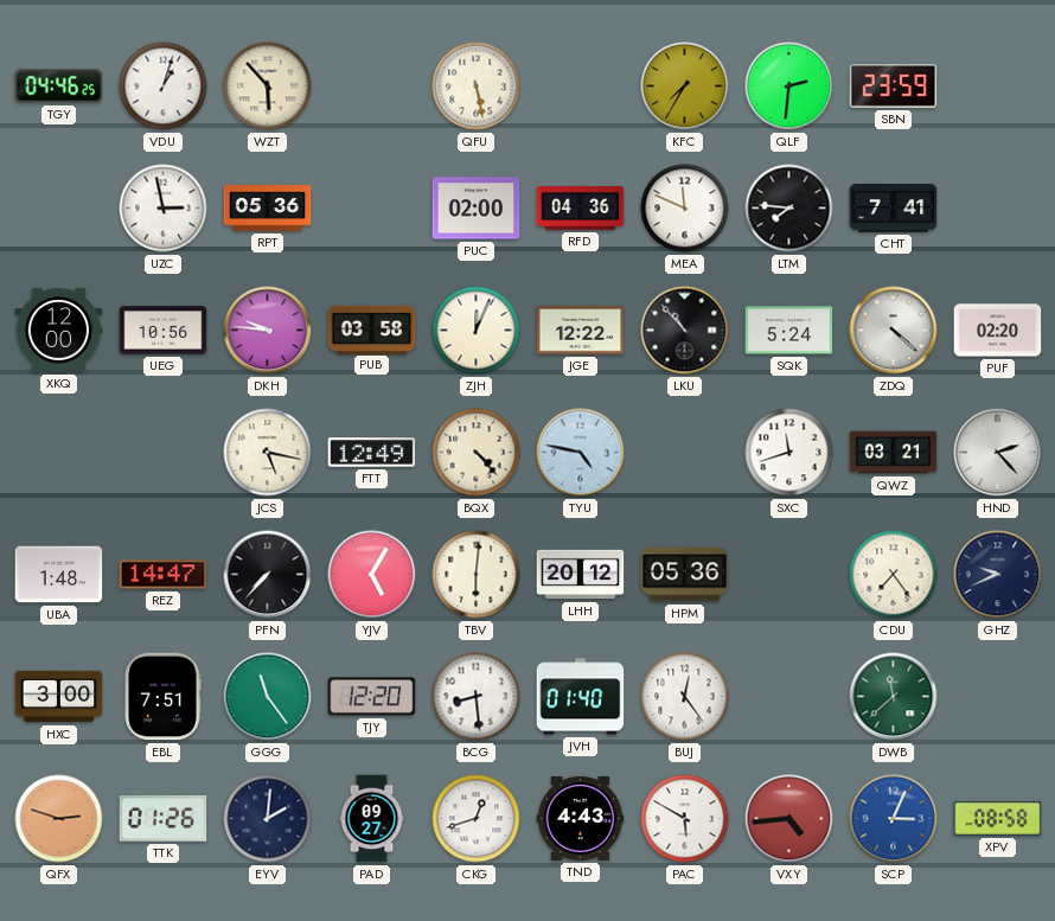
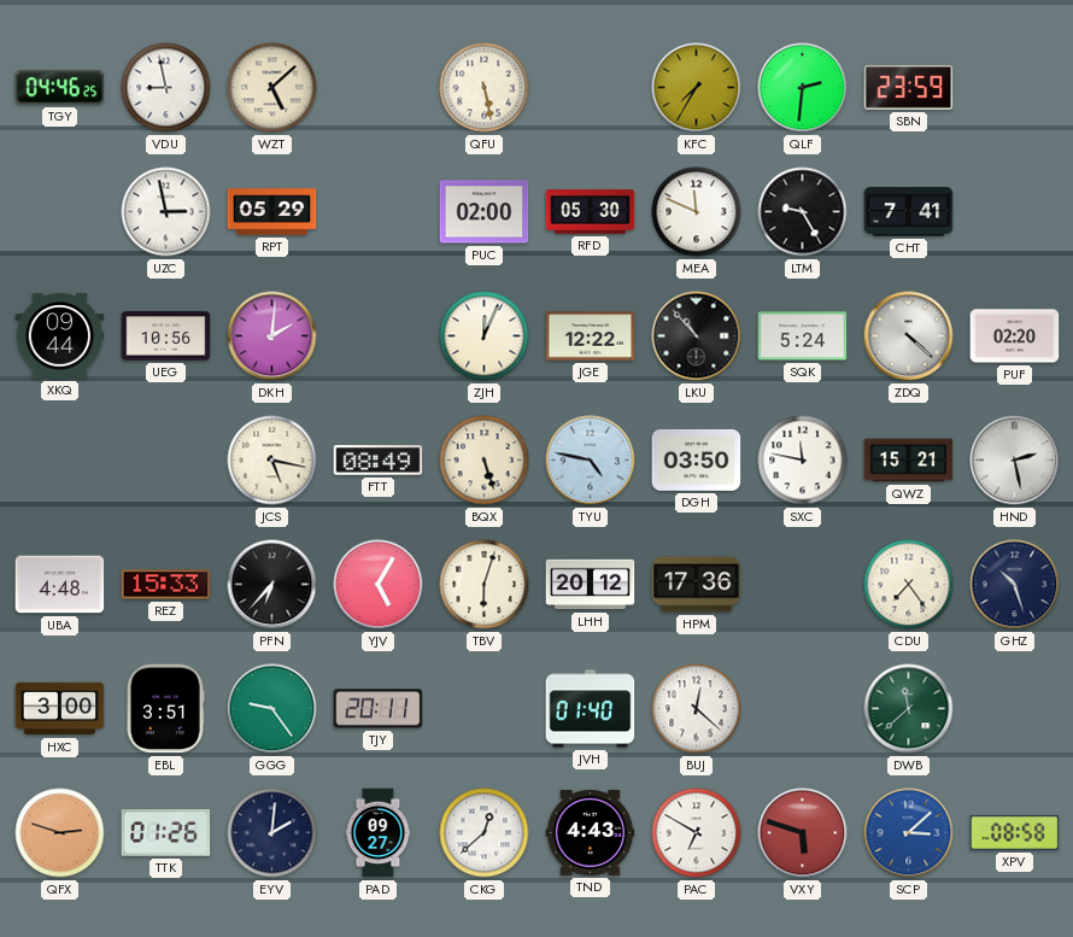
VDU: 1:03 -> 8:58 (166, 88)
WZT: 5:53 -> 5:08 (272, 88)
RPT: 05:36 -> 05:29 (272, 212)
RFD: 04:36 -> 05:30 (591, 212)
LTM: 7:46 -> 9:25 (803, 212)
XKQ: 12:00 -> 09:44 (60, 336)
DKH: 9:46 -> 2:01 (272, 336)
PUB: 03:58 -> none (372, 330)
FTT: 12:49 -> 08:49 (379, 461)
BQX: 4:23 -> 5:27 (485, 461)
DGH: none -> 03:50 (697, 459)
SXC: 11:42 -> 11:47 (803, 461)
QWZ: 03:21 -> 15:21 (909, 461)
HND: 2:23 -> 2:28 (1015, 461)
UBA: 1:48 -> 4:48 (60, 585)
REZ: 14:47 -> 15:33 (166, 585)
PFN: 7:37 -> 6:37 (272, 585)
TBV: 6:01 -> 6:03 (485, 585)
HPM: 05:36 -> 17:36 (697, 585)
GHZ: 9:41 -> 10:27 (1015, 585)
EBL: 7:51 -> 3:51 (165, 709)
GGG: 11:24 -> 9:24 (272, 709)
TJY: 12:20 -> 20:11 (379, 709)
BCG: 8:29 -> none (477, 697)
BUJ: 12:24 -> 12:22 (697, 709)
CKG: 12:42 -> 12:38 (485, 833)
PAC: 5:50 -> 6:50 (697, 833)
VXY: 4:44 -> 5:48 (803, 833)
SCP: 3:04 -> 3:08 (909, 833)
